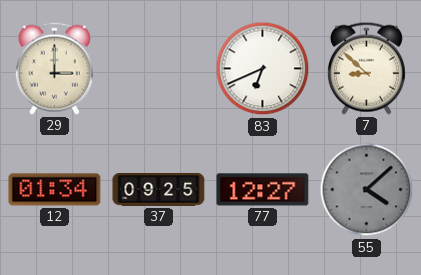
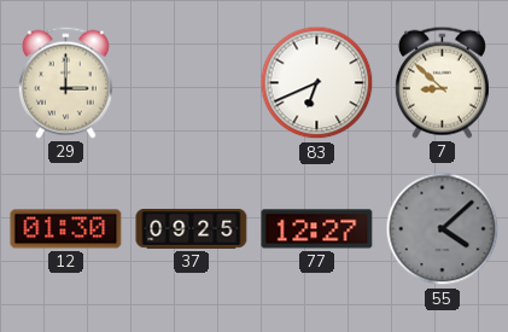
12: 01:34 -> 01:30 (66, 229)
